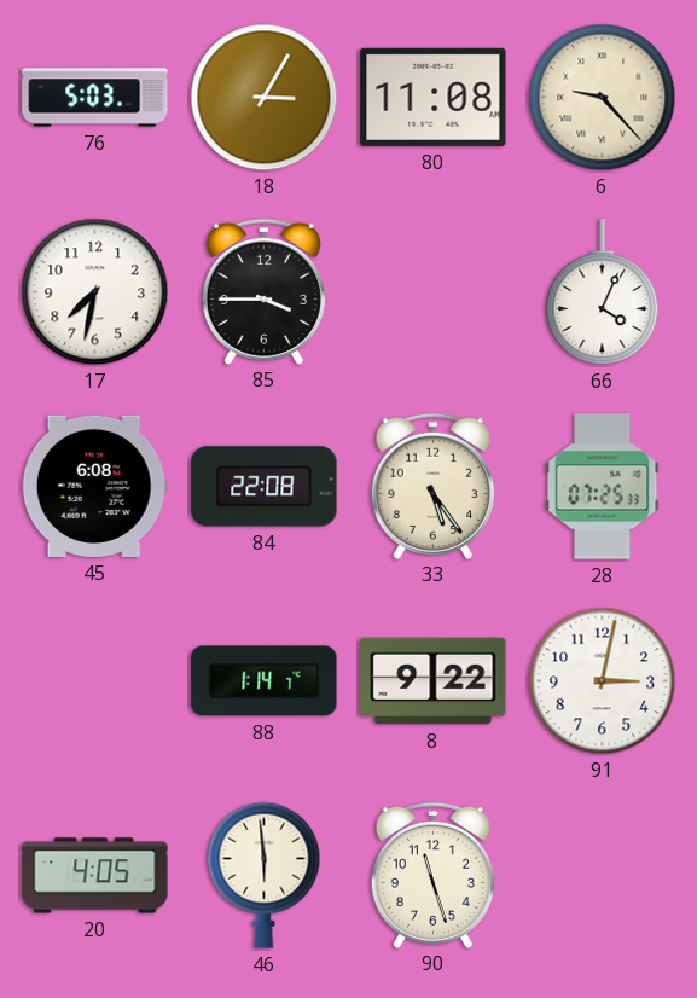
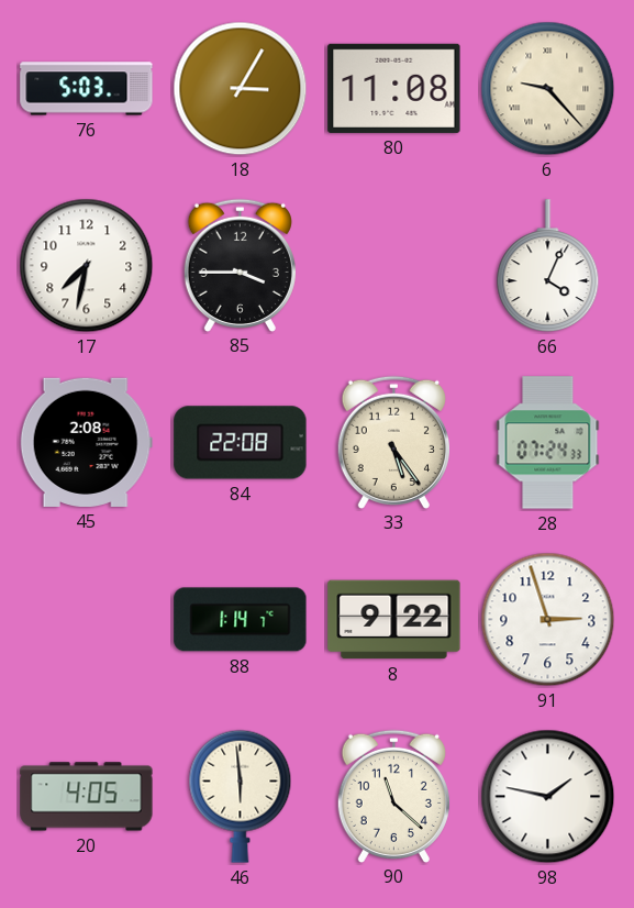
45: 6:08 -> 2:08 (86, 442)
28: 07:25 -> 07:24 (548, 443)
91: 3:02 -> 2:57 (548, 620)
90: 11:27 -> 11:22 (393, 796)
98: none -> 1:47 (548, 797)
